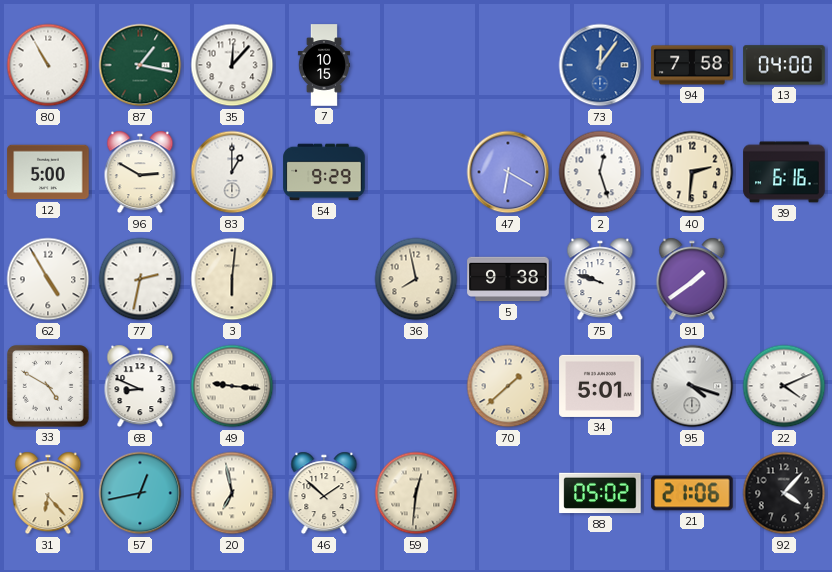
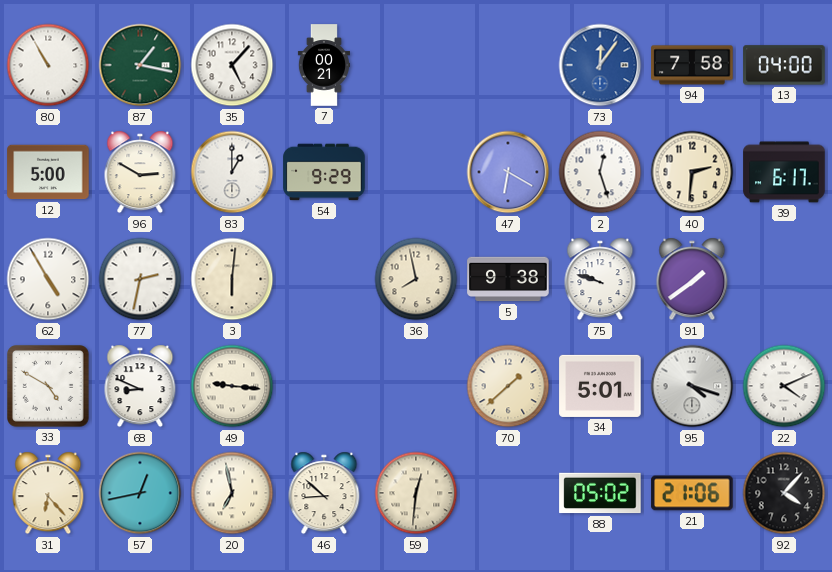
35: 12:07 -> 5:07 (232, 65)
7: 10:15 -> 00:21 (323, 65)
39: 6:16 -> 6:17 (784, 172)
46: 1:52 -> 8:52 (324, 493)
